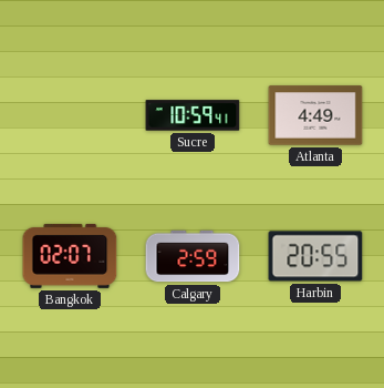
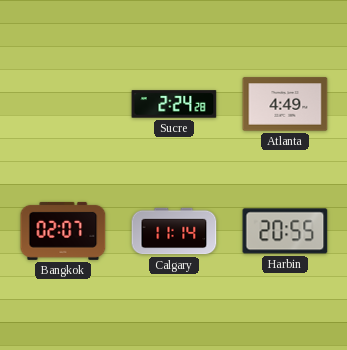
Sucre: 10:59 -> 2:24 (174, 104)
Calgary: 2:59 -> 11:14 (174, 231)
